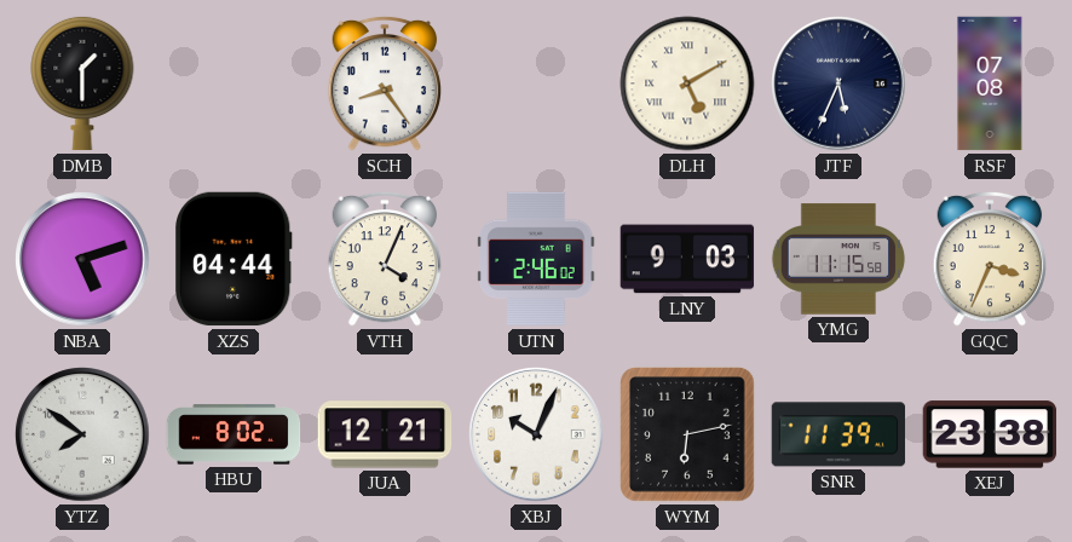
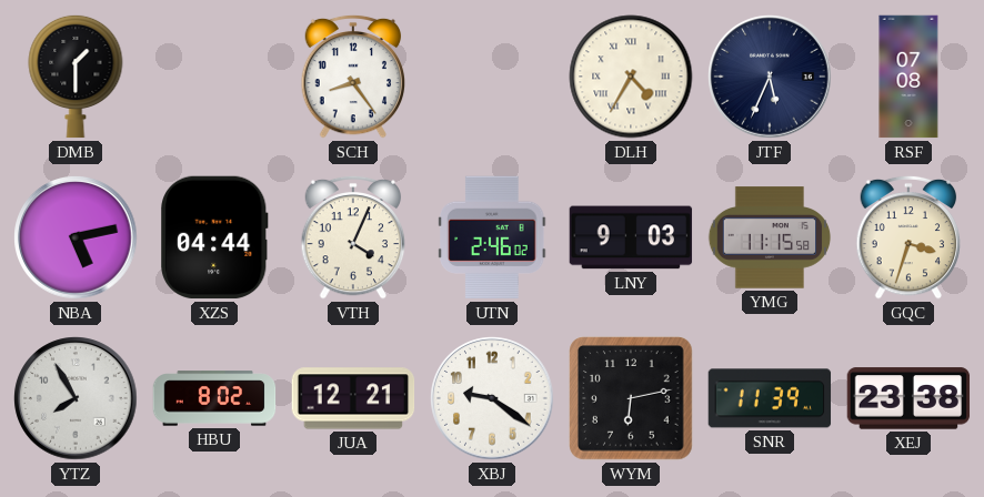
DLH: 5:10 -> 4:35 (631, 77)
NBA: 5:12 -> 5:13 (76, 237)
GQC: 3:34 -> 3:33 (908, 237)
YTZ: 7:51 -> 7:55 (76, 398)
XBJ: 10:04 -> 9:21 (492, 398)
